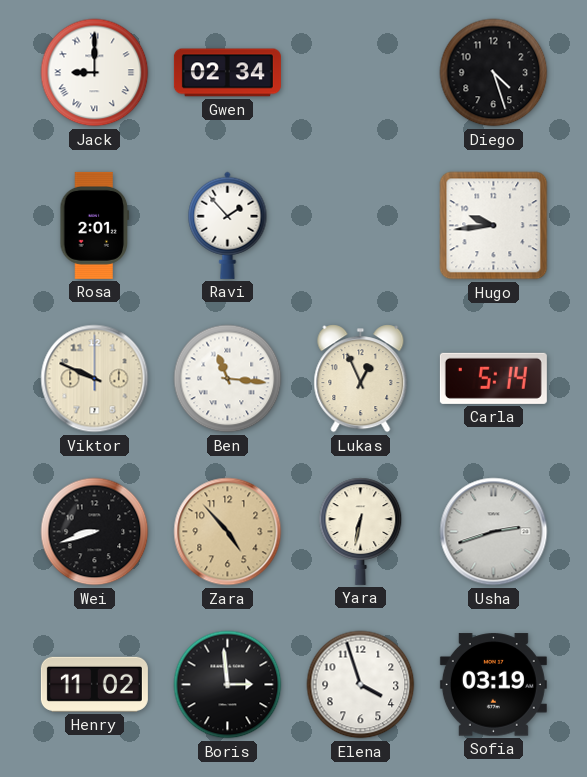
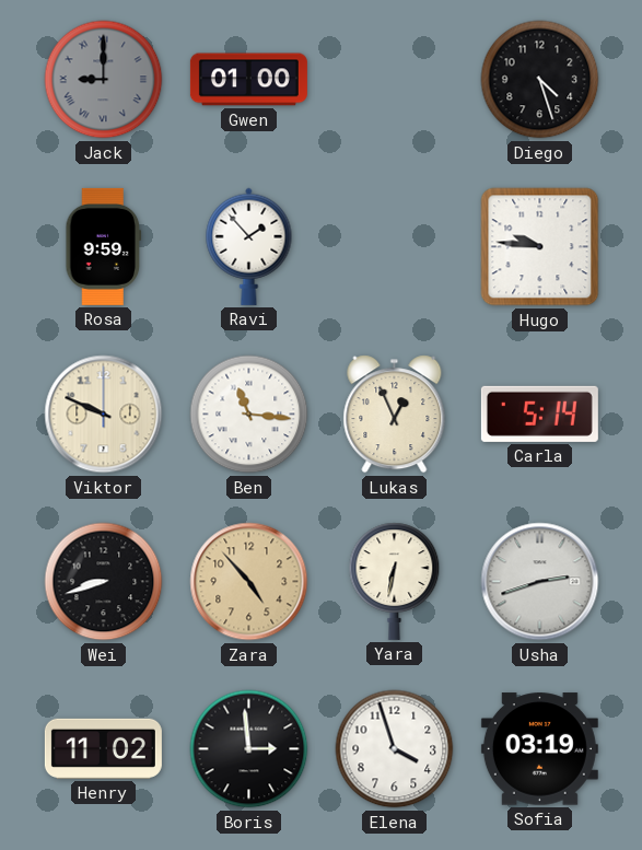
Jack dial: white -> grey (104, 80)
Gwen: 02:34 -> 01:00 (248, 80)
Rosa: 2:01 -> 9:59 (104, 246)
Hugo: 9:44 -> 9:46 (540, 247)
